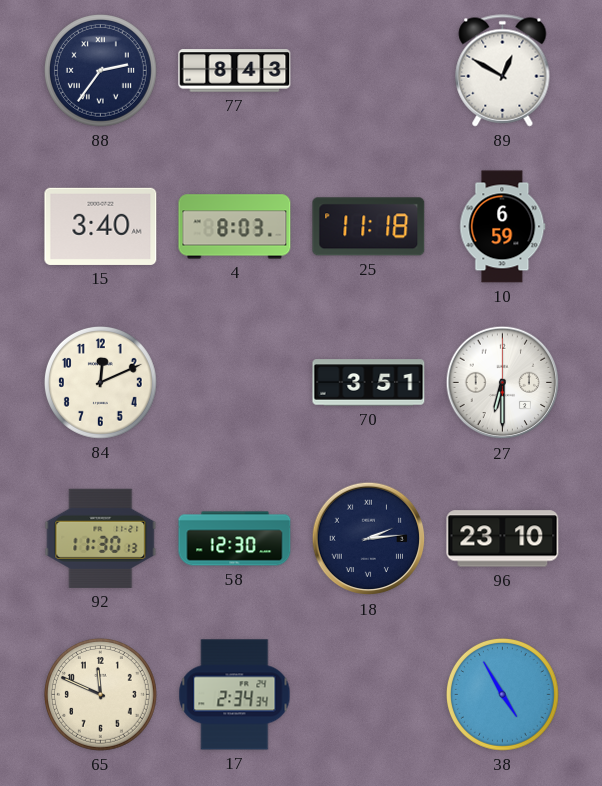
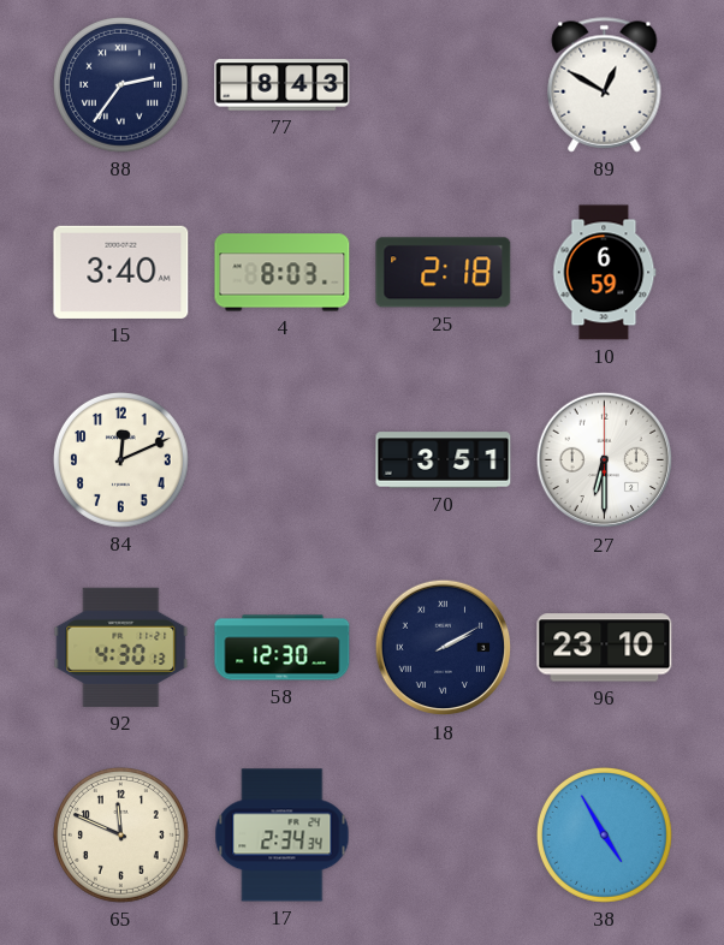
25: 11:18 -> 2:18 (444, 273)
92: 11:30 -> 4:30 (121, 647)
18: 2:14 -> 2:10 (444, 648)
